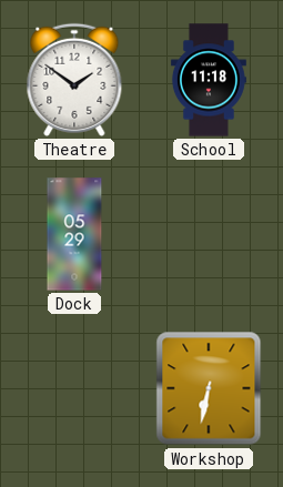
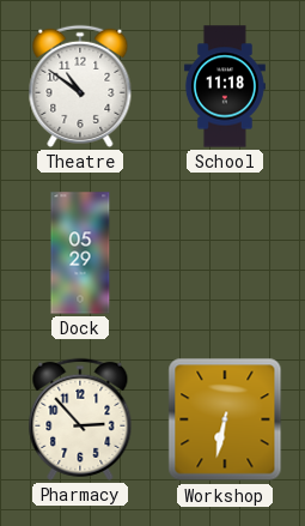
Theatre: 1:51 -> 10:51 (80, 86)
Pharmacy: none -> 2:53 (80, 419)
